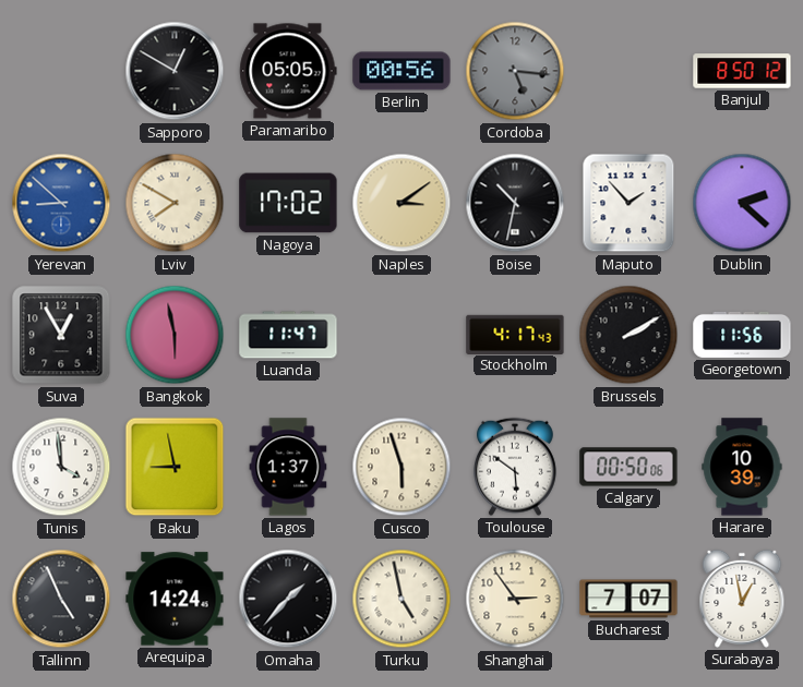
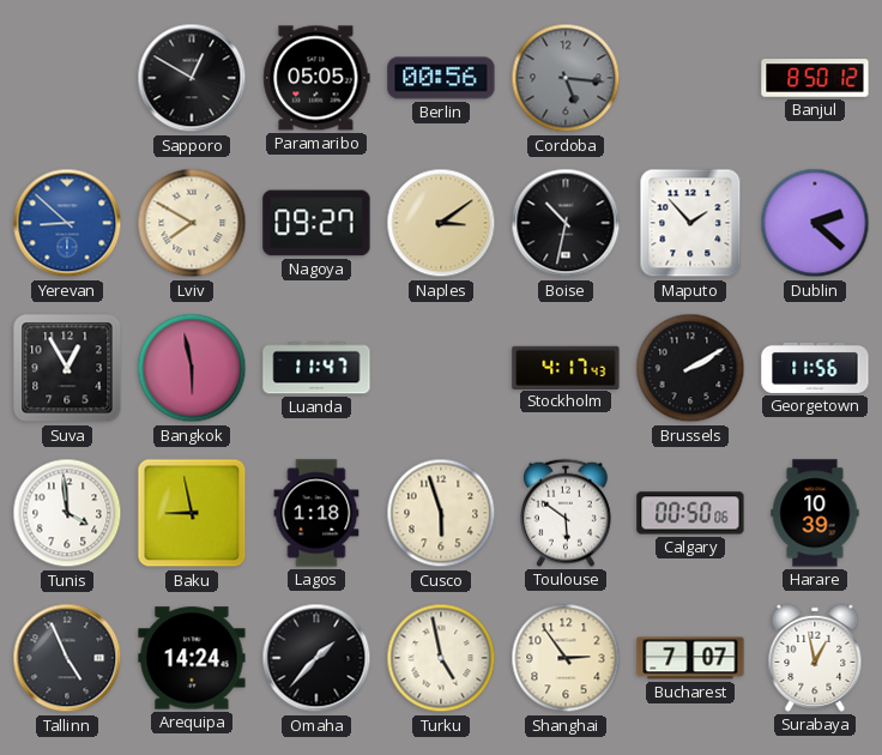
Nagoya: 17:02 -> 09:27 (316, 223)
Lagos: 1:37 -> 1:18 (316, 513)
